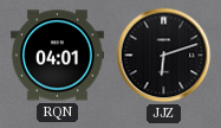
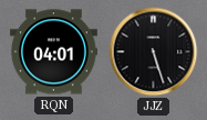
JJZ: 6:12 -> 5:27 (154, 52)
